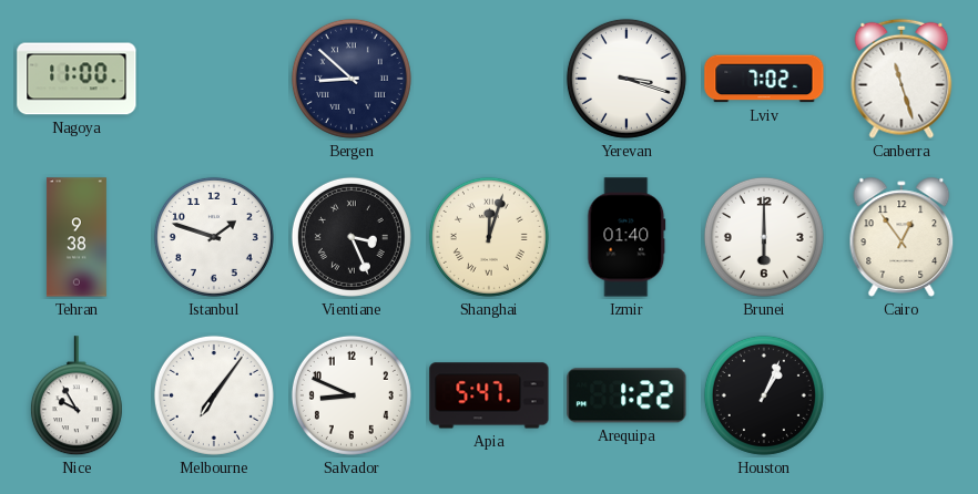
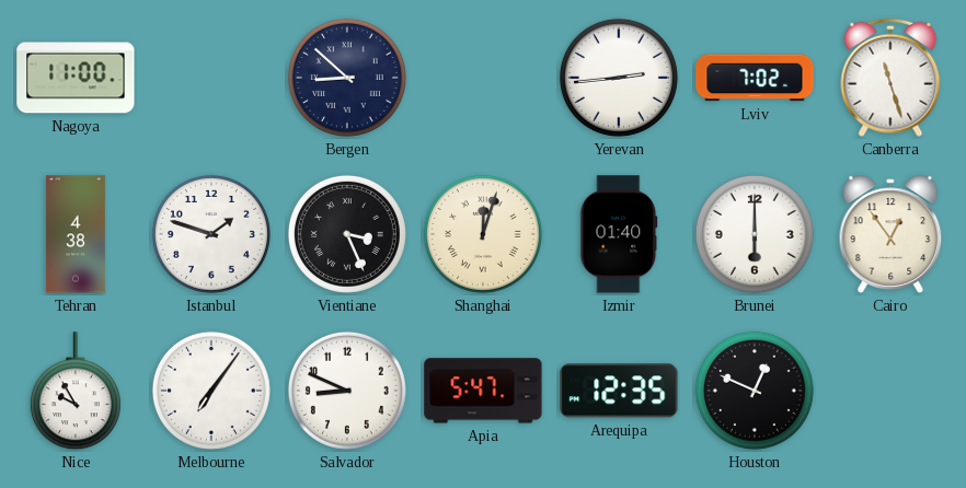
Yerevan: 3:18 -> 2:44 (619, 78)
Tehran: 9:38 -> 4:38 (76, 234)
Arequipa: 1:22 -> 12:35 (619, 391)
Houston: 1:04 -> 12:49 (755, 391)
